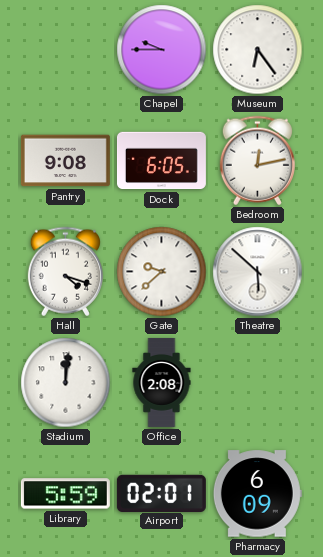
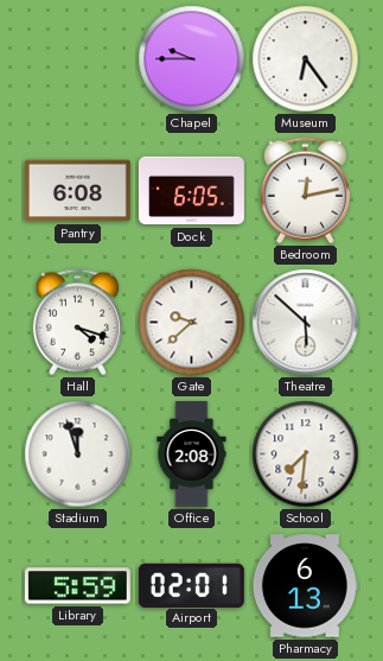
Pantry: 9:08 -> 6:08 (77, 191)
Stadium: 12:01 -> 11:57 (78, 455)
School: none -> 7:31 (306, 455)
Pharmacy: 6:09 -> 6:13 (305, 586)
